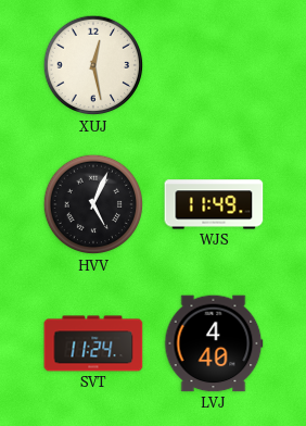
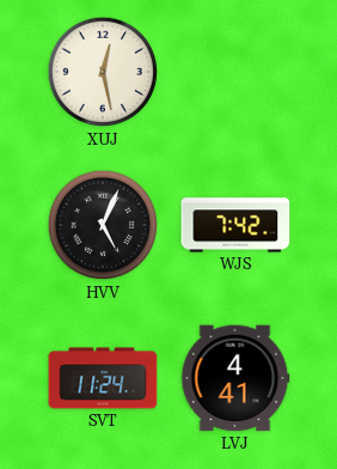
WJS: 11:49 -> 7:42 (235, 225)
LVJ: 4:40 -> 4:41 (235, 378)
